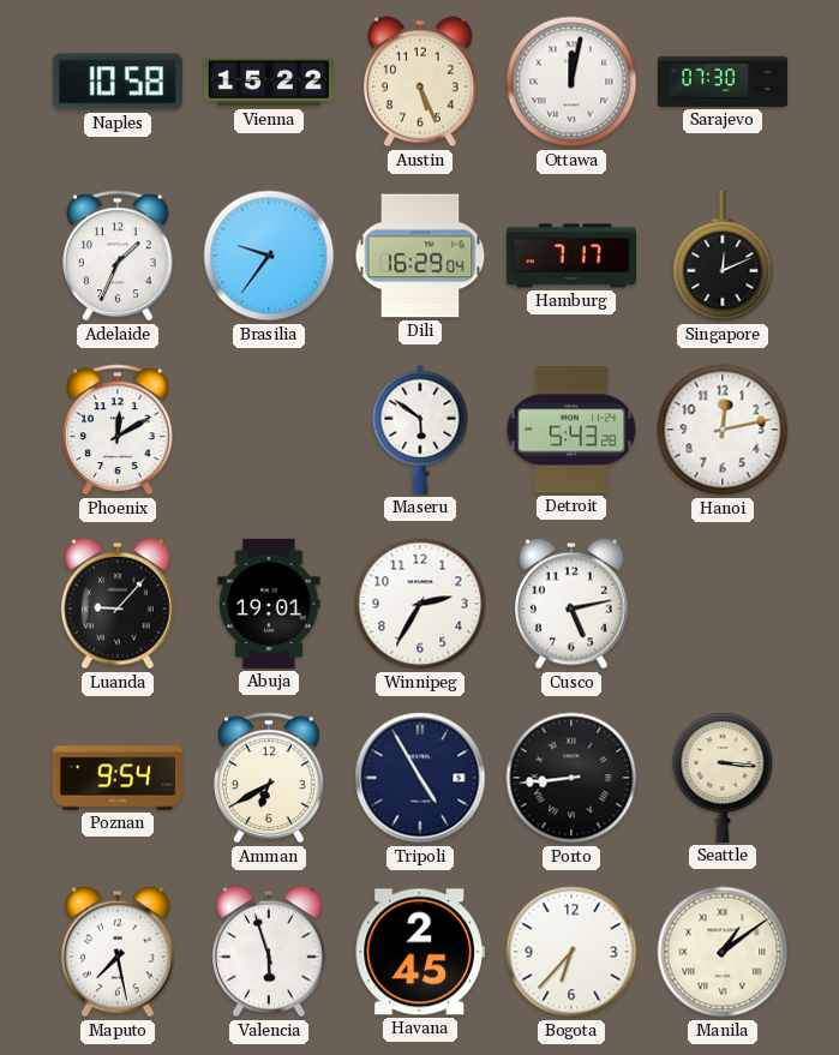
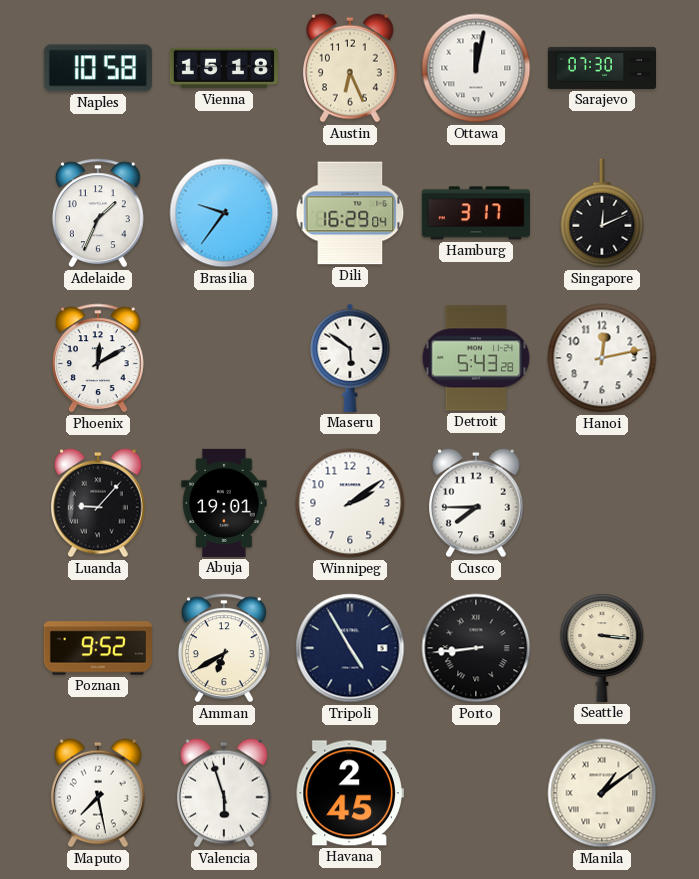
Vienna: 15:22 -> 15:18 (224, 68)
Austin: 5:26 -> 6:26 (351, 68)
Hamburg: 7:17 -> 3:17 (476, 213)
Winnipeg: 2:35 -> 2:09 (350, 503)
Cusco: 5:13 -> 7:45 (477, 503)
Poznan: 9:54 -> 9:52 (98, 648)
Bogota: 6:37 -> none (571, 952)
